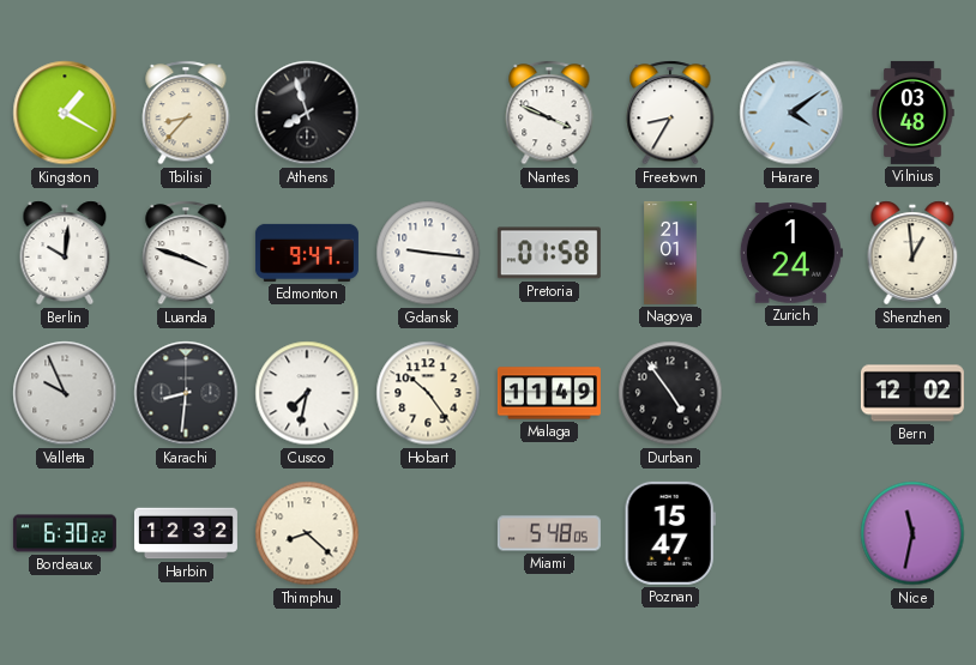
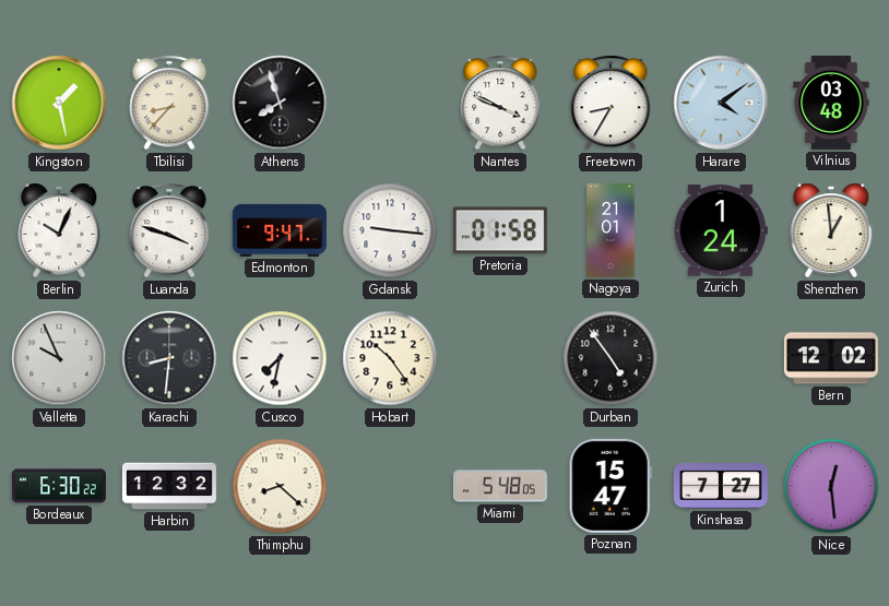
Kingston: 1:20 -> 1:28 (59, 103)
Berlin: 10:01 -> 10:04 (59, 230)
Malaga: 11:49 -> none (549, 393)
Kinshasa: none -> 7:27 (721, 486)
Nice: 11:32 -> 12:29 (831, 486)
